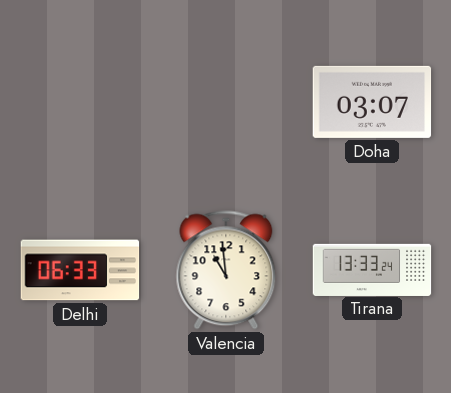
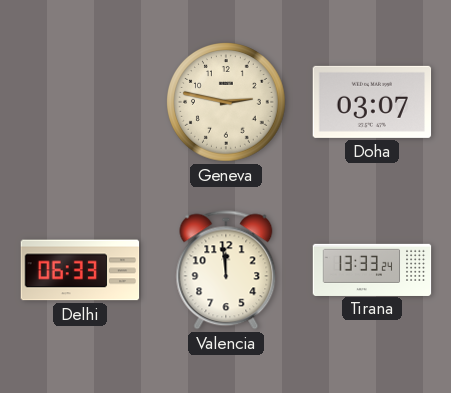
Geneva: none -> 2:47 (226, 102)
Valencia: 10:59 -> 11:59 (226, 270)
